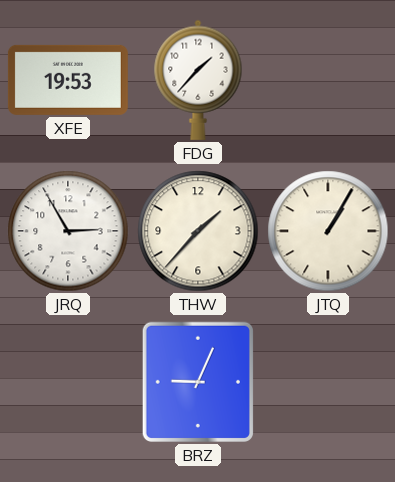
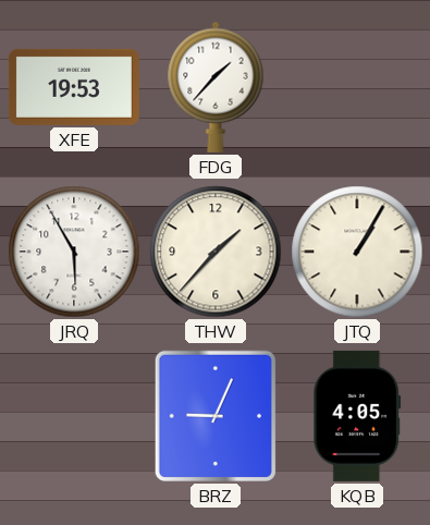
JRQ: 2:55 -> 5:55 (74, 252)
KQB: none -> 4:05 (357, 416)
